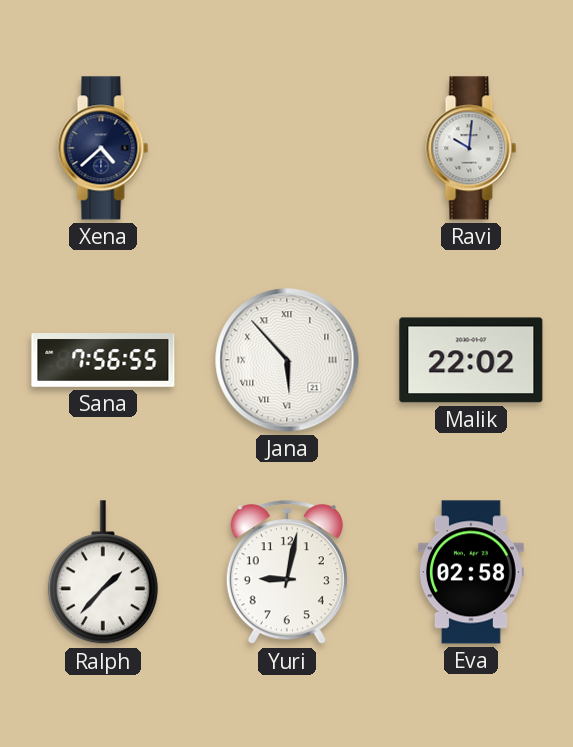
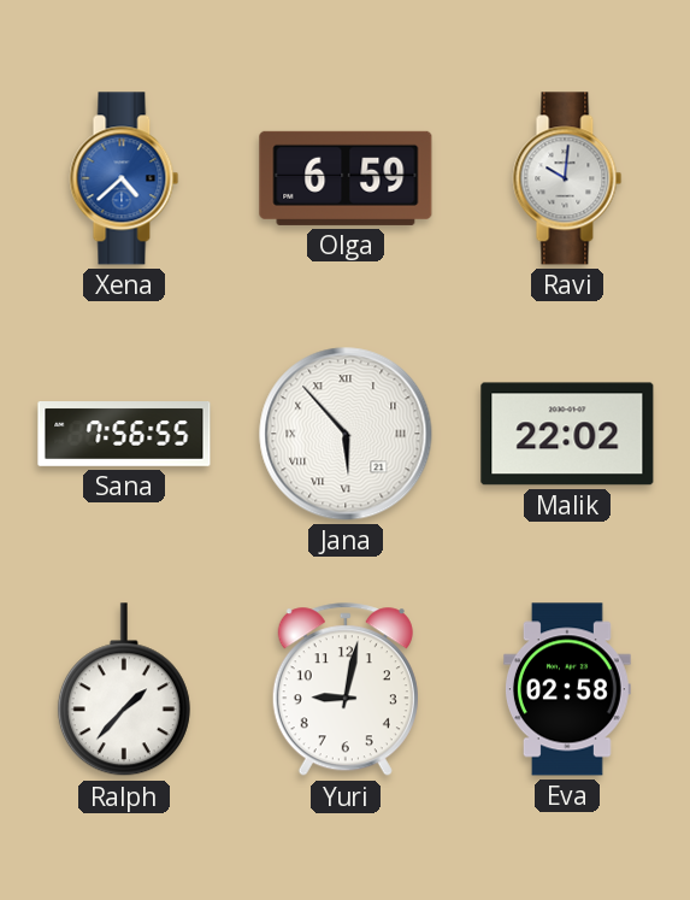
Xena dial: navy -> blue (124, 178)
Olga: none -> 6:59 (346, 178)
